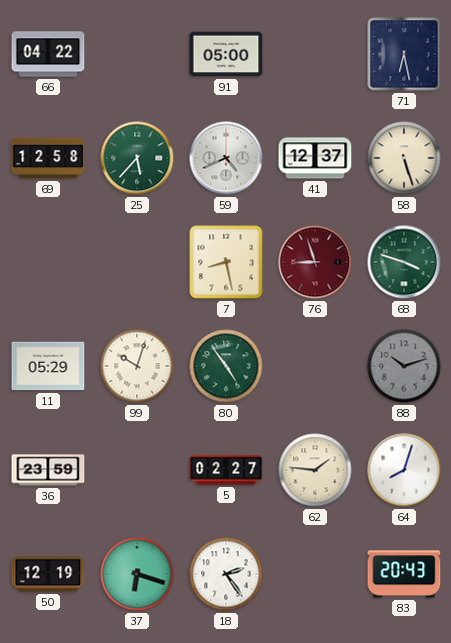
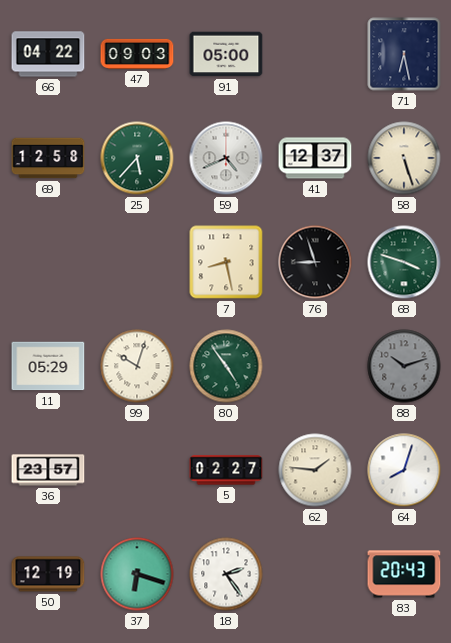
47: none -> 09:03 (137, 54)
76 dial: burgundy -> black (315, 262)
36: 23:59 -> 23:57 (48, 470)
